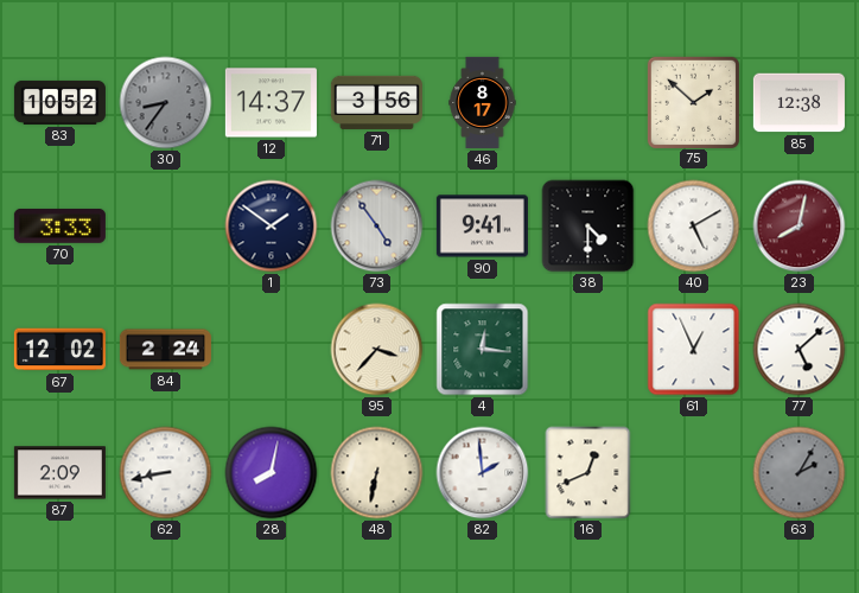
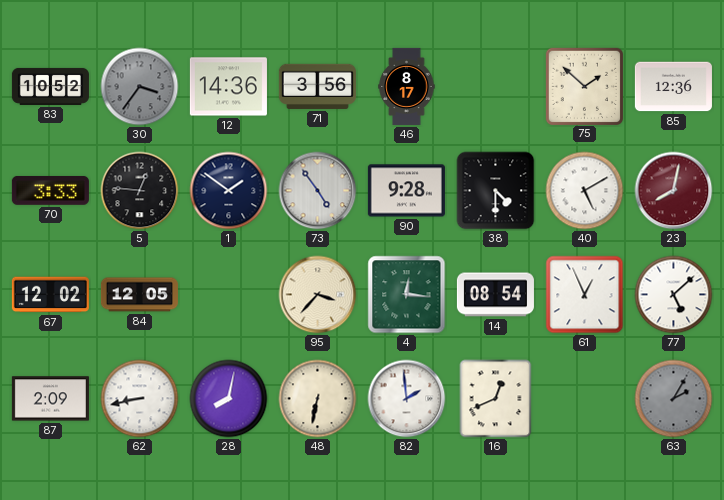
30: 8:36 -> 3:36 (140, 87)
12: 14:37 -> 14:36 (228, 87)
85: 12:38 -> 12:36 (673, 87)
5: none -> 12:46 (140, 191)
90: 9:41 -> 9:28 (406, 191)
84: 2:24 -> 12:05 (139, 295)
14: none -> 08:54 (495, 295)
